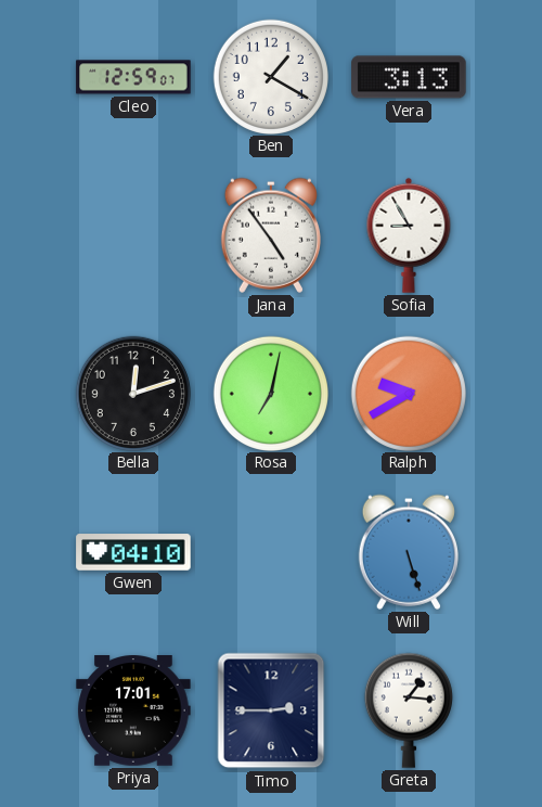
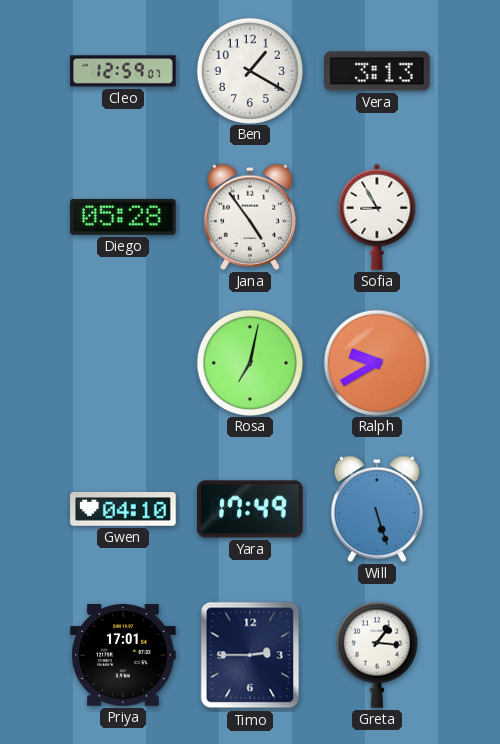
Diego: none -> 05:28 (123, 217)
Bella: 12:12 -> none (132, 393)
Yara: none -> 17:49 (250, 509)
